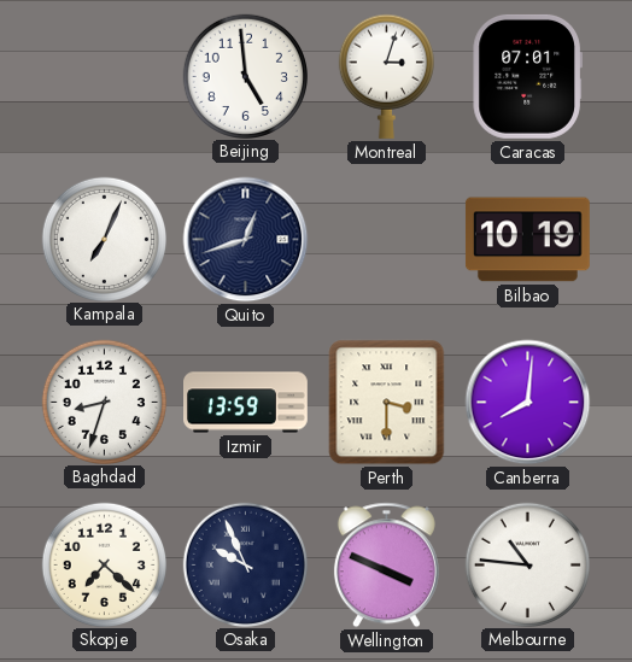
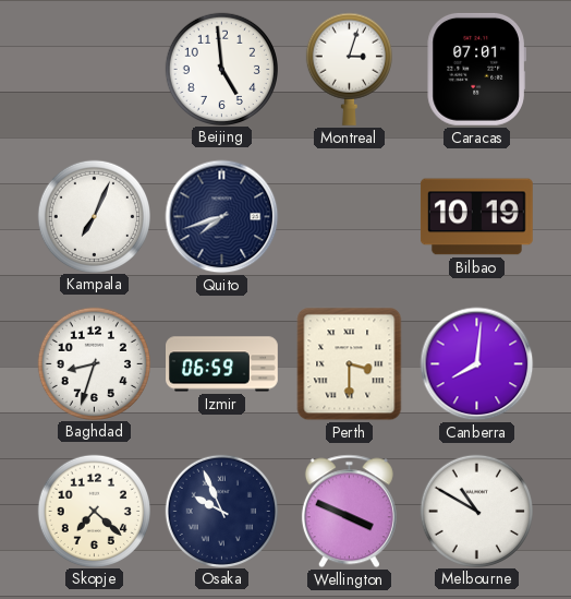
Quito: 12:42 -> 7:42 (222, 217)
Izmir: 13:59 -> 06:59 (222, 364)
Melbourne: 10:46 -> 10:50 (476, 511)
